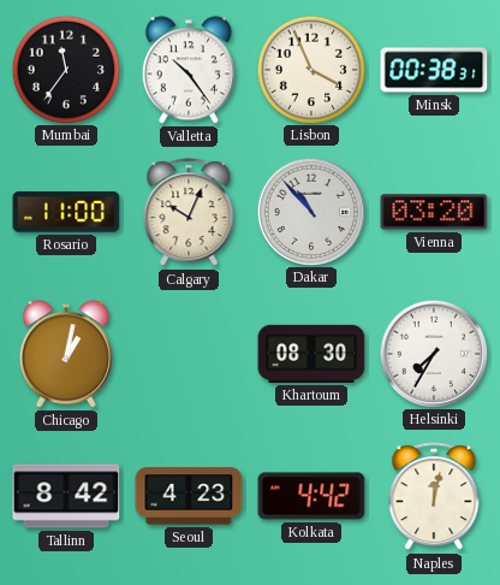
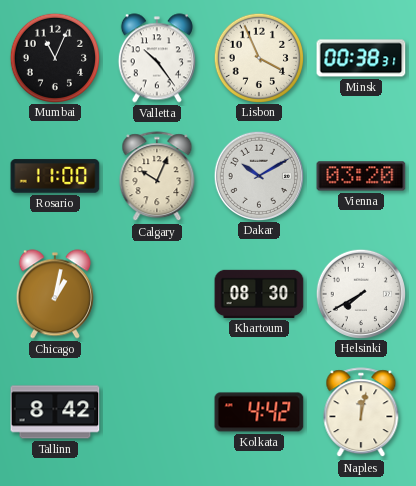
Mumbai: 11:36 -> 11:04 (54, 57)
Dakar: 10:53 -> 10:10 (258, 175)
Helsinki: 7:35 -> 7:40 (360, 293)
Seoul: 4:23 -> none (189, 496)
